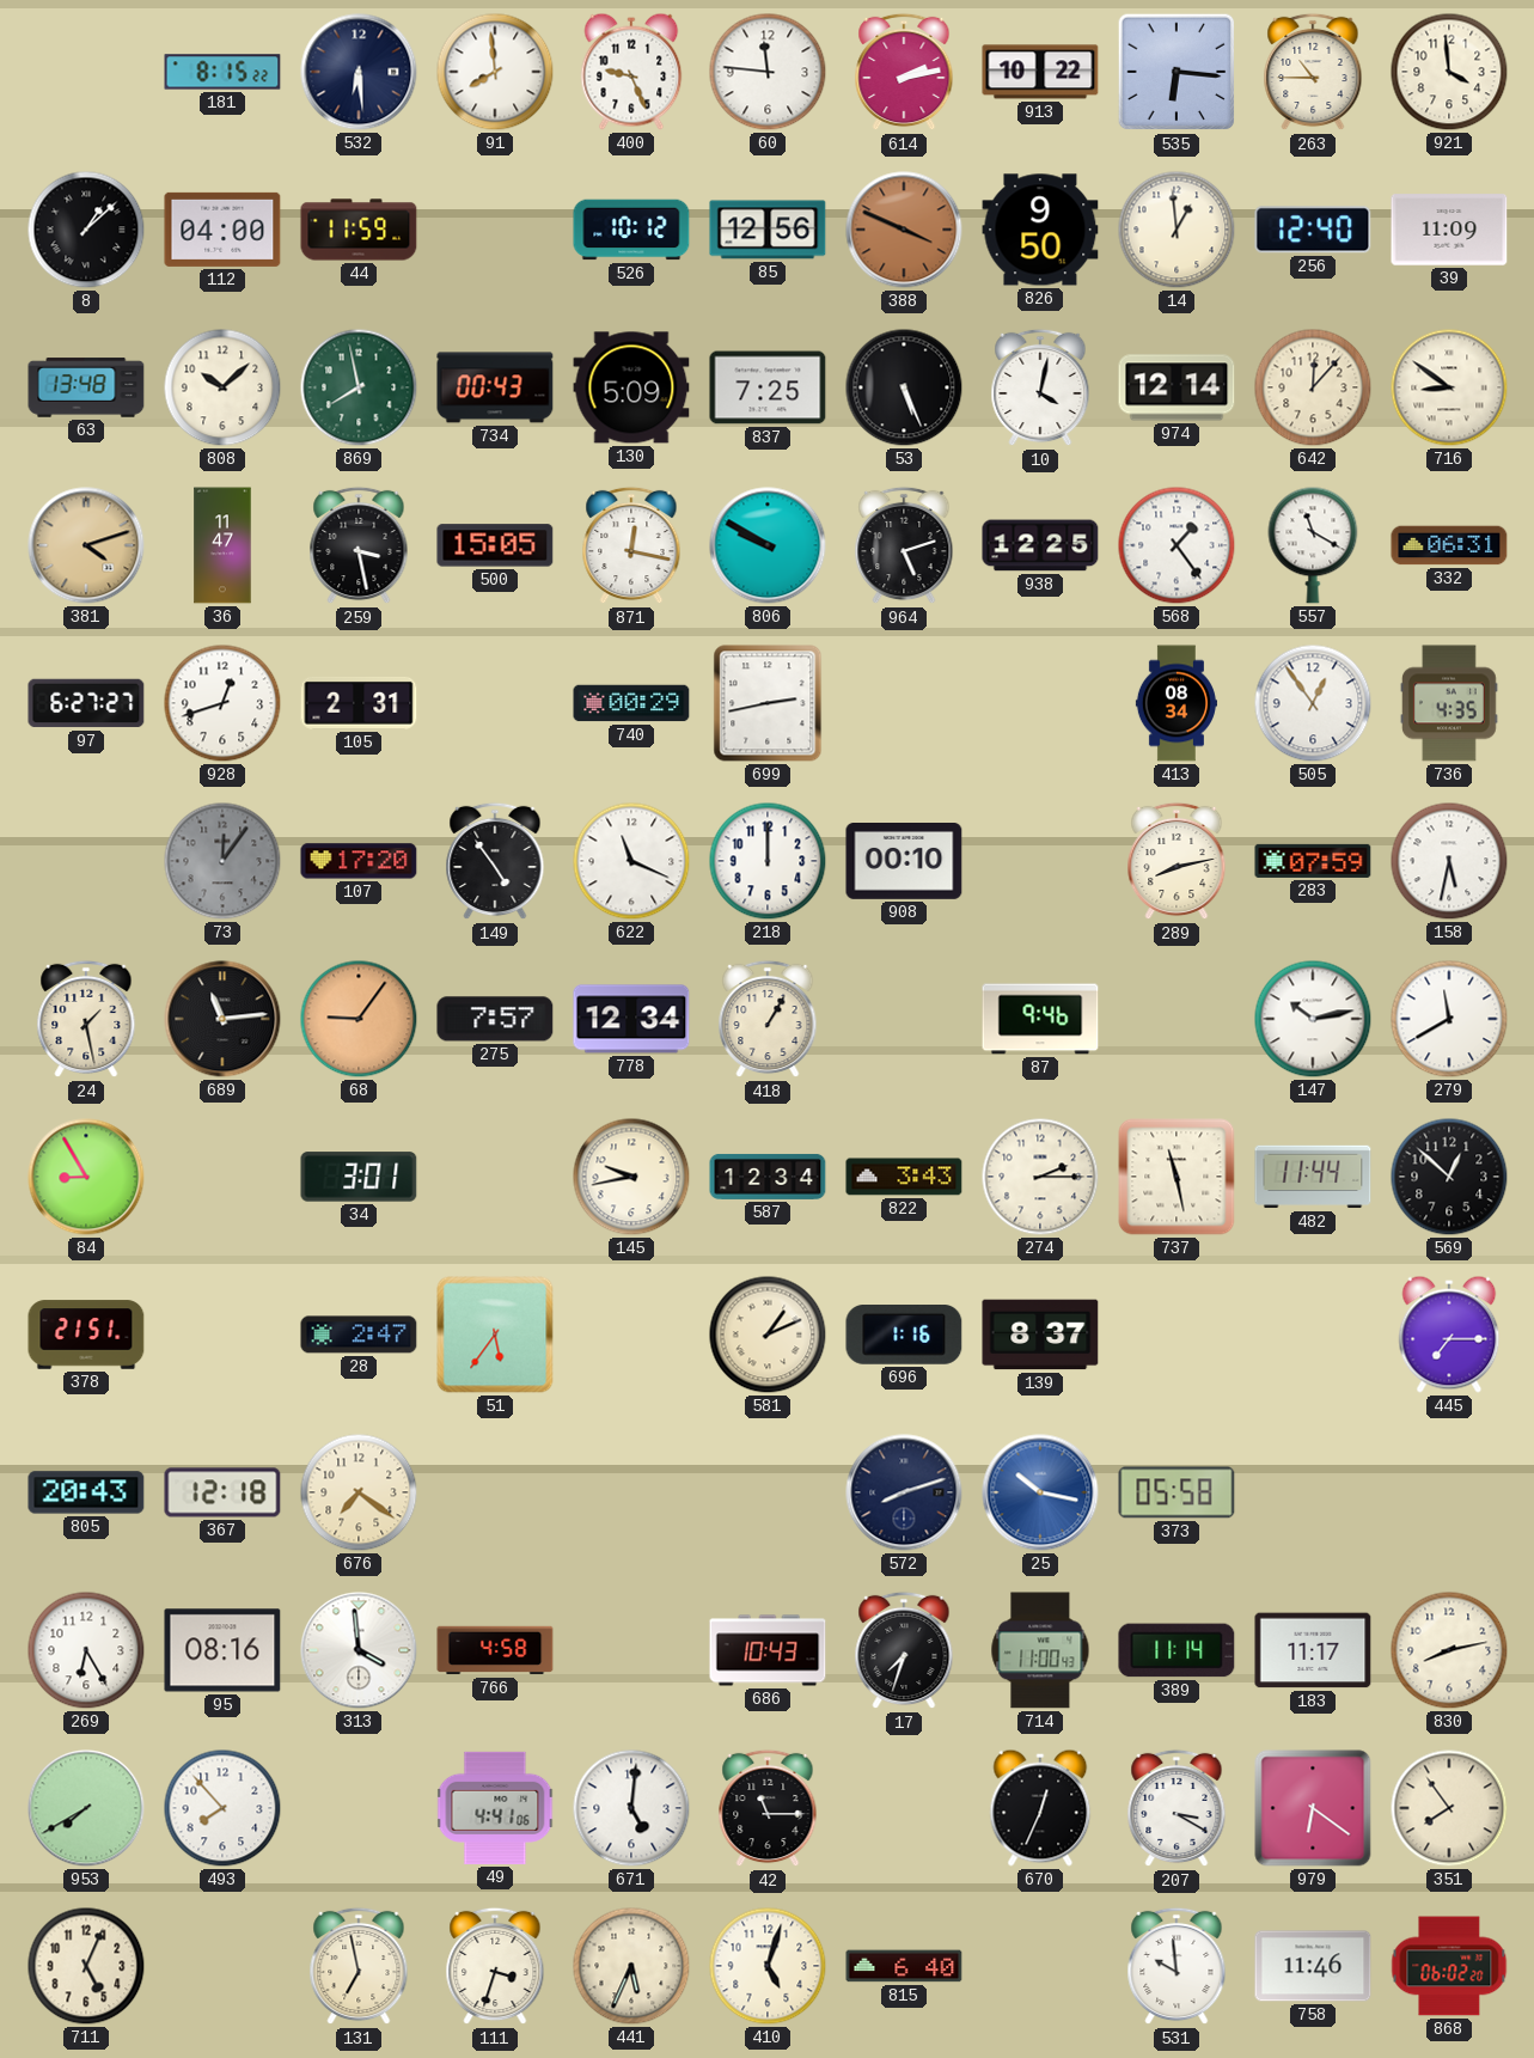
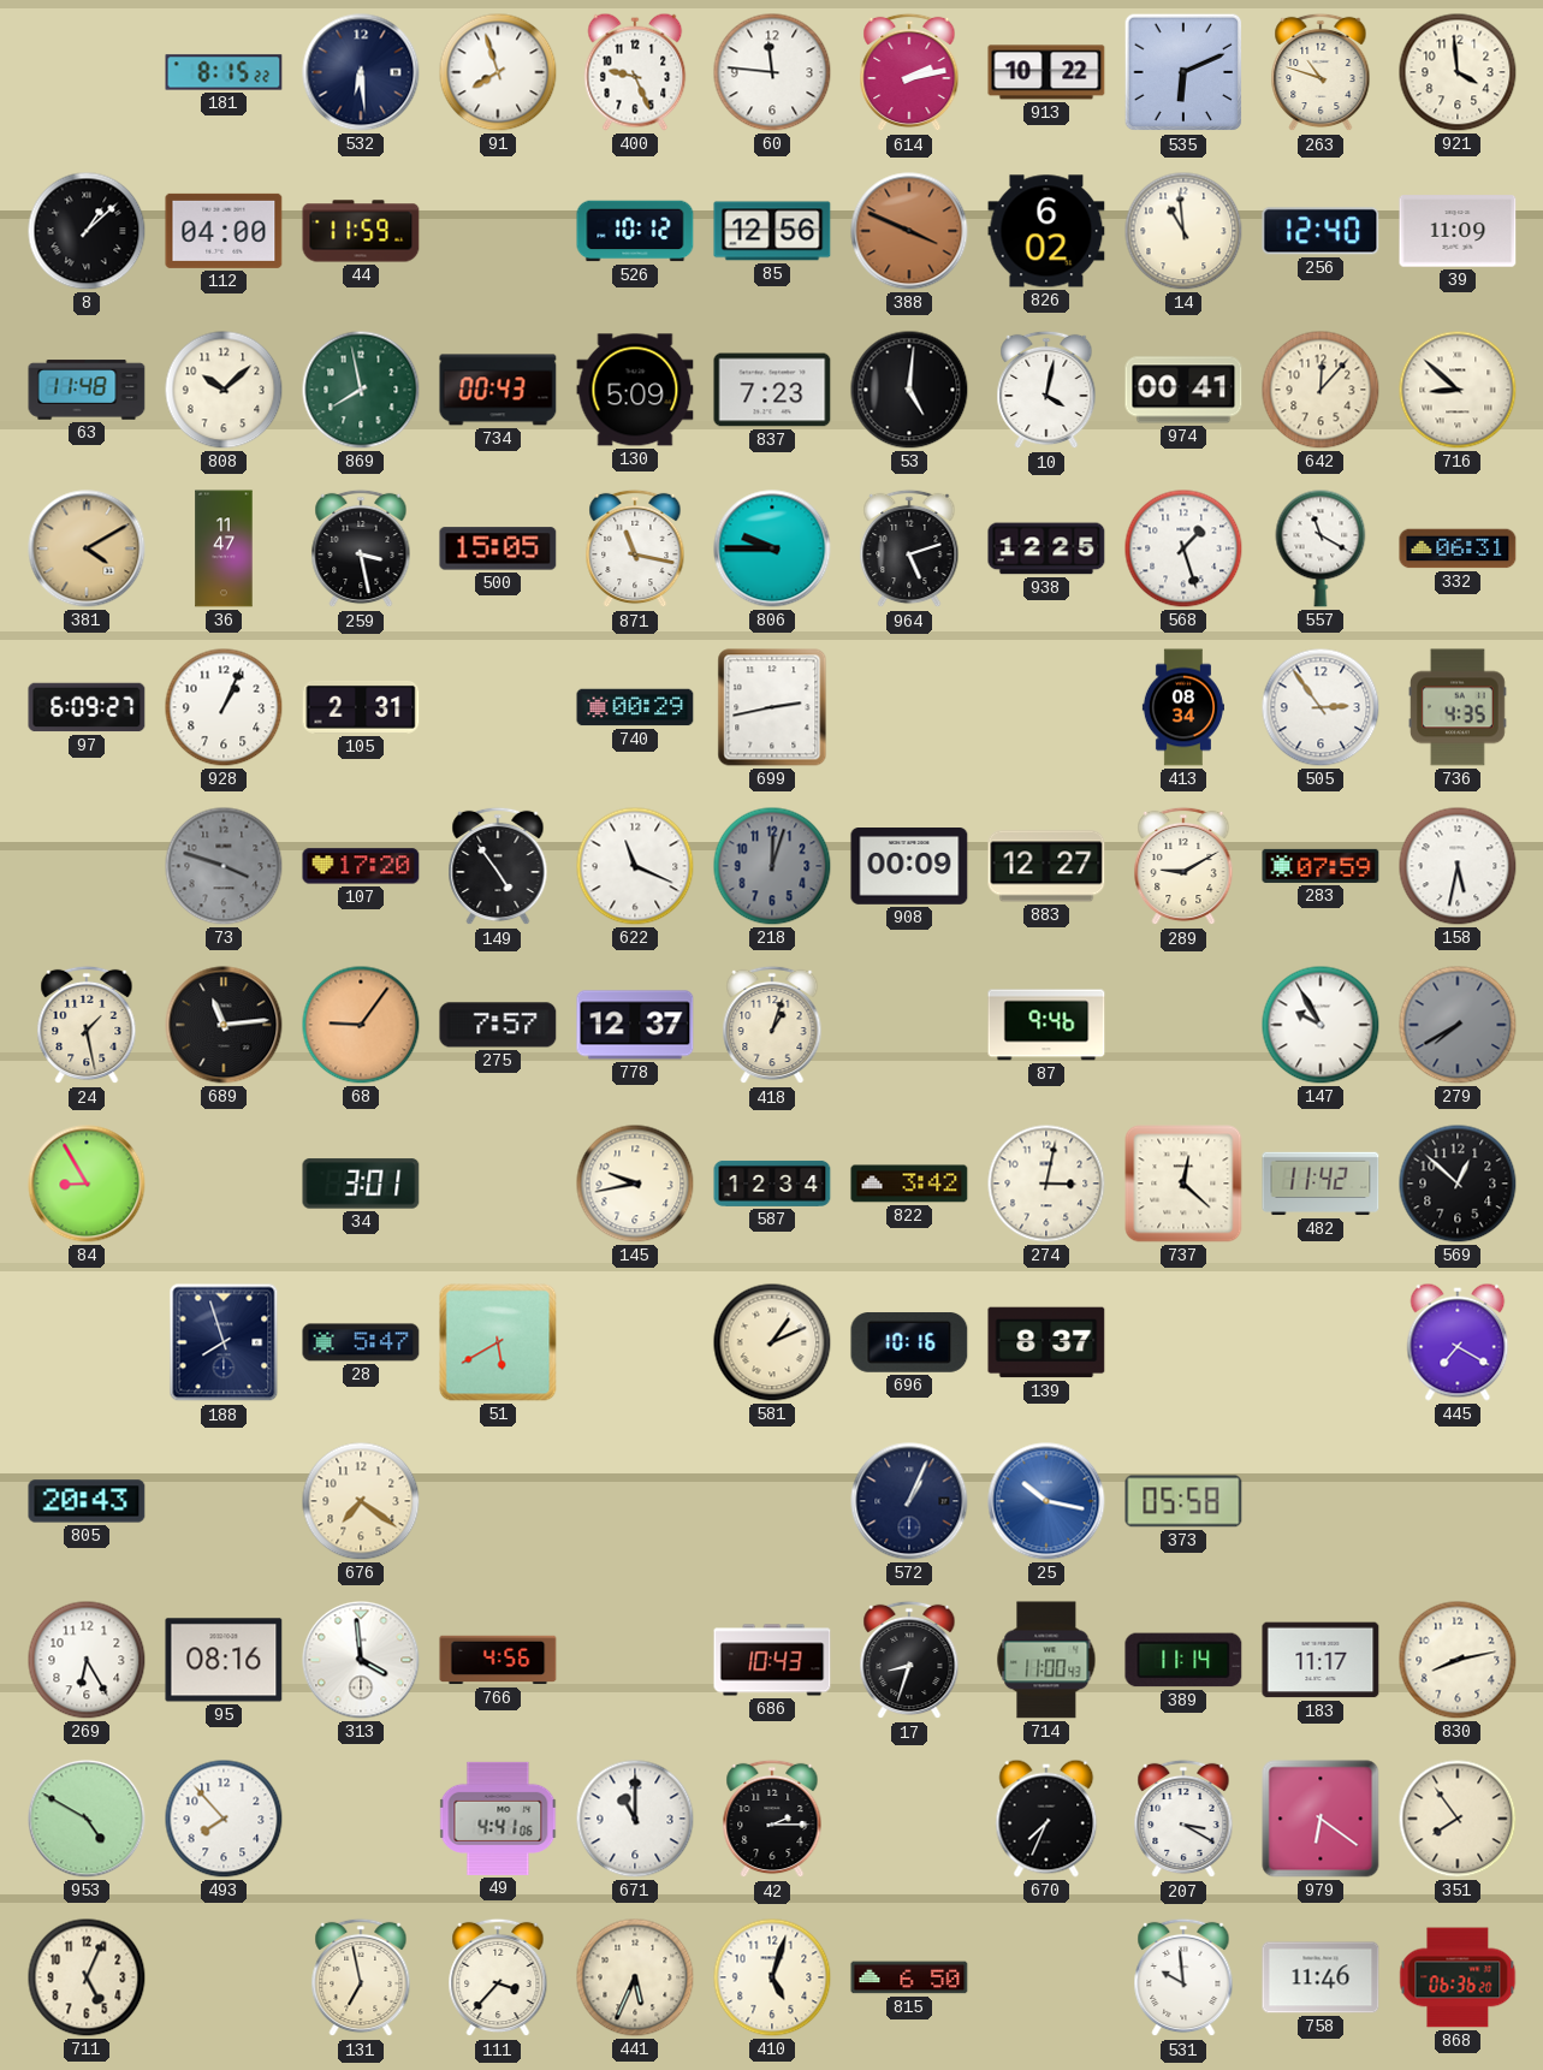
91: 7:59 -> 7:57 (498, 72)
535: 6:16 -> 6:11 (1183, 72)
263: 10:45 -> 10:48 (1321, 72)
826: 9:50 -> 6:02 (1046, 231)
14: 12:59 -> 10:59 (1183, 231)
63: 13:48 -> 11:48 (87, 390)
837: 7:25 -> 7:23 (772, 390)
53: 5:26 -> 5:01 (909, 390)
974: 12:14 -> 00:41 (1183, 390)
716: 8:51 -> 8:52 (1458, 390)
381: 4:12 -> 4:10 (87, 548)
871: 12:17 -> 11:17 (635, 548)
806: 9:50 -> 9:45 (772, 548)
568: 1:24 -> 1:27 (1183, 548)
97: 6:27 -> 6:09 (87, 707)
928: 12:42 -> 1:04 (224, 707)
505: 12:54 -> 2:54 (1321, 707)
73: 12:06 -> 3:48 (224, 866)
218: 12:00 -> 12:03 (772, 866)
218 dial: white -> grey (772, 866)
908: 00:10 -> 00:09 (909, 867)
883: none -> 12:27 (1046, 866)
289: 8:13 -> 9:10 (1183, 866)
778: 12:34 -> 12:37 (635, 1025)
418: 1:05 -> 1:03 (772, 1025)
147: 10:13 -> 9:55 (1321, 1025)
279: 11:40 -> 7:40 (1458, 1025)
279 dial: white -> grey (1458, 1025)
822: 3:43 -> 3:42 (909, 1184)
274: 2:15 -> 3:02 (1046, 1184)
737: 11:28 -> 12:22 (1183, 1184)
482: 11:44 -> 11:42 (1321, 1184)
378: 21:51 -> none (86, 1335)
188: none -> 7:57 (224, 1342)
28: 2:47 -> 5:47 (361, 1342)
51: 5:36 -> 5:40 (498, 1342)
696: 1:16 -> 10:16 (909, 1344)
445: 7:15 -> 7:20 (1458, 1342)
367: 12:18 -> none (222, 1492)
572: 8:12 -> 1:04 (909, 1501)
766: 4:58 -> 4:56 (498, 1660)
17: 7:33 -> 8:33 (909, 1660)
953: 7:40 -> 4:50 (87, 1819)
671: 5:01 -> 11:00 (635, 1819)
42: 11:15 -> 2:15 (772, 1819)
670: 12:34 -> 7:34 (1046, 1819)
111: 3:33 -> 3:37 (498, 1977)
815: 6:40 -> 6:50 (909, 1977)
868: 06:02 -> 06:36 (1458, 1977)
